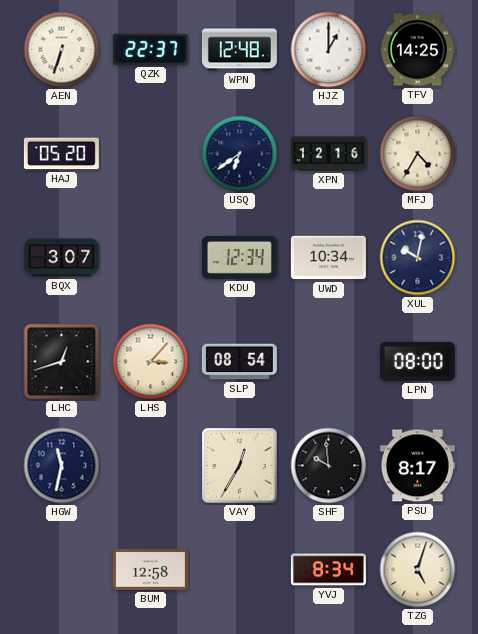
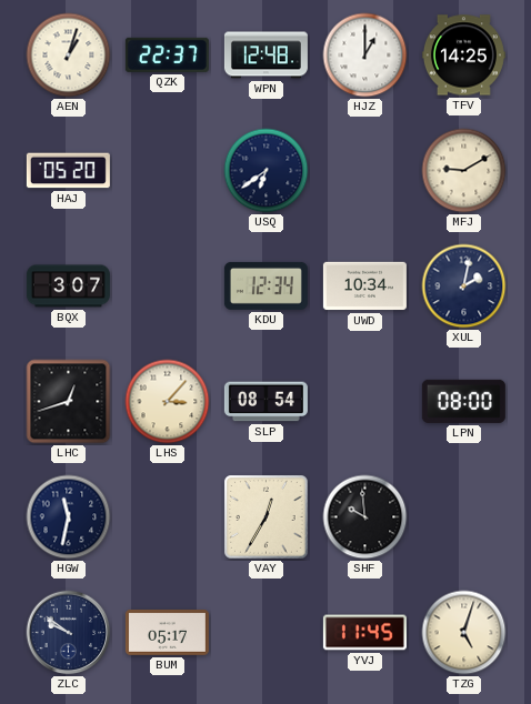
AEN: 6:33 -> 1:03 (69, 56)
XPN: 12:16 -> none (328, 154)
MFJ: 4:35 -> 9:10 (464, 171)
XUL: 10:02 -> 2:02 (464, 286)
PSU: 8:17 -> none (417, 466)
ZLC: none -> 9:51 (69, 633)
BUM: 12:58 -> 05:17 (167, 633)
YVJ: 8:34 -> 11:45 (364, 633)
